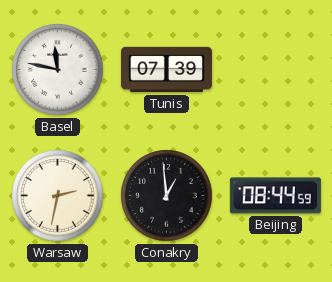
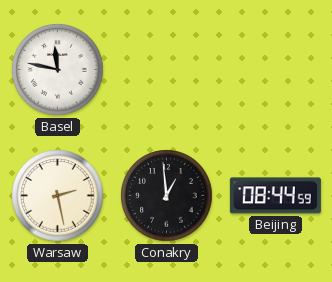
Tunis: 07:39 -> none (166, 70)
Warsaw: 2:32 -> 2:28 (58, 196)
